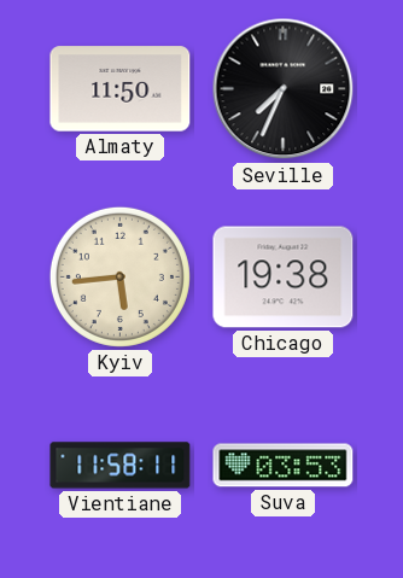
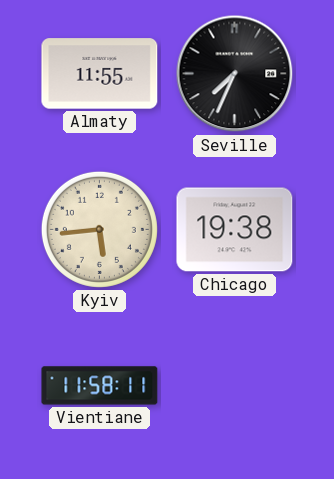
Almaty: 11:50 -> 11:55 (100, 74)
Suva: 03:53 -> none (284, 466)
